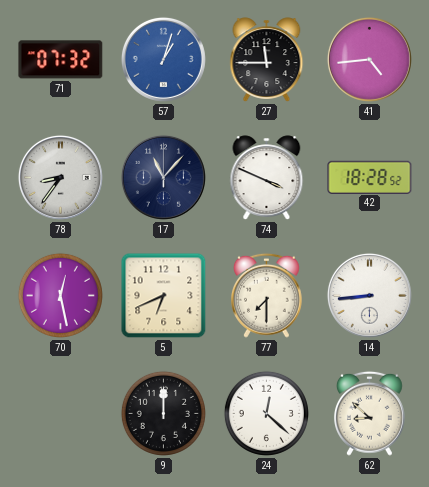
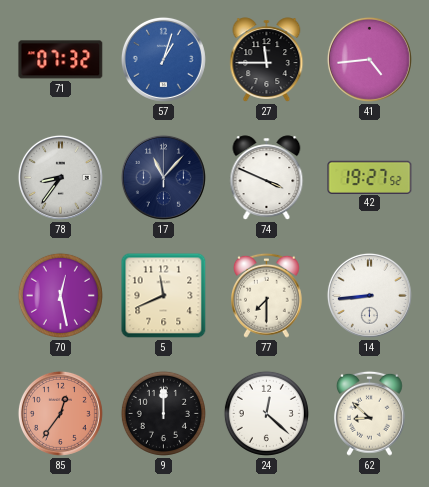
42: 18:28 -> 19:27 (370, 177)
5: 6:41 -> 11:41 (164, 296)
85: none -> 12:36 (60, 413)
